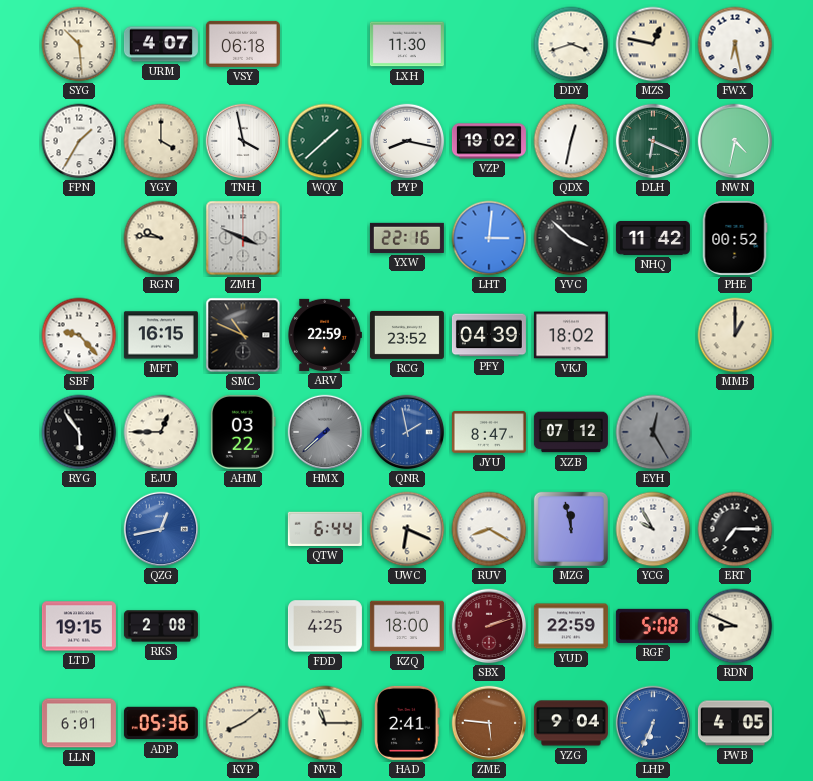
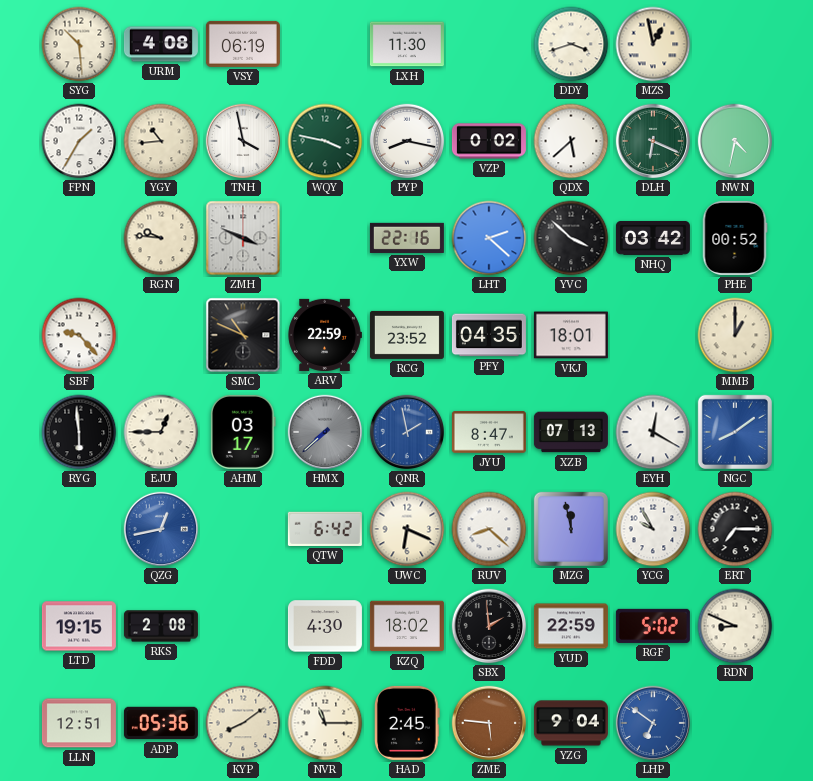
URM: 4:07 -> 4:08 (161, 44)
VSY: 06:18 -> 06:19 (243, 44)
MZS: 12:47 -> 12:58 (653, 44)
FWX: 6:28 -> none (735, 44)
YGY: 4:00 -> 10:44 (161, 141)
WQY: 1:38 -> 3:47 (325, 141)
VZP: 19:02 -> 0:02 (489, 141)
QDX: 12:32 -> 5:38 (571, 141)
LHT: 3:01 -> 2:22 (489, 238)
NHQ: 11:42 -> 03:42 (653, 238)
MFT: 16:15 -> none (161, 335)
PFY: 04:39 -> 04:35 (489, 335)
VKJ: 18:02 -> 18:01 (571, 335)
RYG: 5:54 -> 5:59 (79, 432)
AHM: 03:22 -> 03:17 (244, 432)
XZB: 07:12 -> 07:13 (571, 432)
EYH: 12:25 -> 12:20 (653, 432)
EYH dial: grey -> white (653, 432)
NGC: none -> 8:09 (735, 432)
QTW: 6:44 -> 6:42 (325, 529)
RUV: 8:20 -> 8:22 (489, 529)
FDD: 4:25 -> 4:30 (325, 626)
KZQ: 18:00 -> 18:02 (407, 626)
SBX: 2:12 -> 1:59 (489, 626)
SBX dial: burgundy -> black (489, 626)
RGF: 5:08 -> 5:02 (653, 626)
LLN: 6:01 -> 12:51 (79, 723)
HAD: 2:41 -> 2:45 (408, 723)
LHP: 6:34 -> 6:51 (653, 723)
PWB: 4:05 -> none (735, 723)
